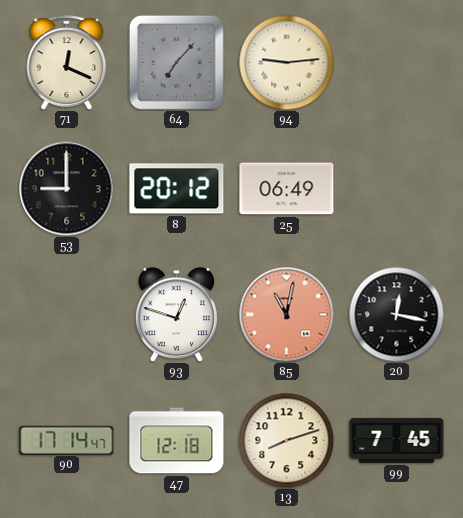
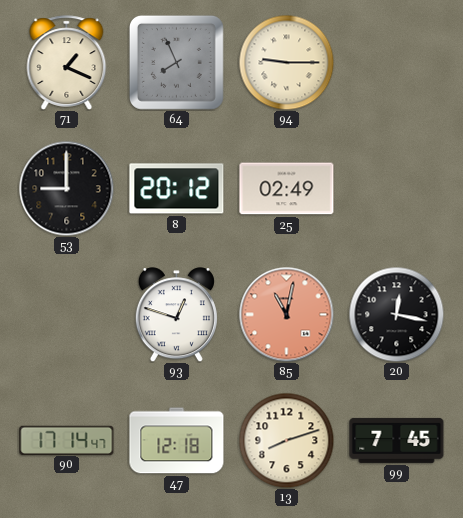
71: 12:19 -> 1:19 (67, 63)
64: 7:07 -> 7:56 (176, 62)
94: 9:14 -> 9:15 (286, 62)
25: 06:49 -> 02:49 (287, 189)
